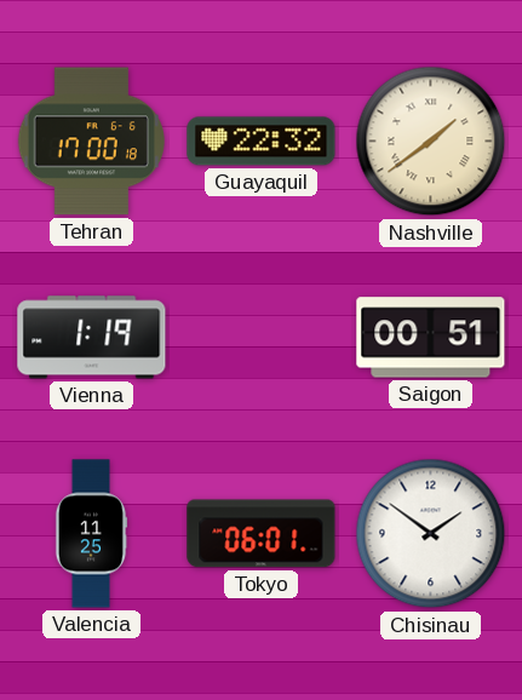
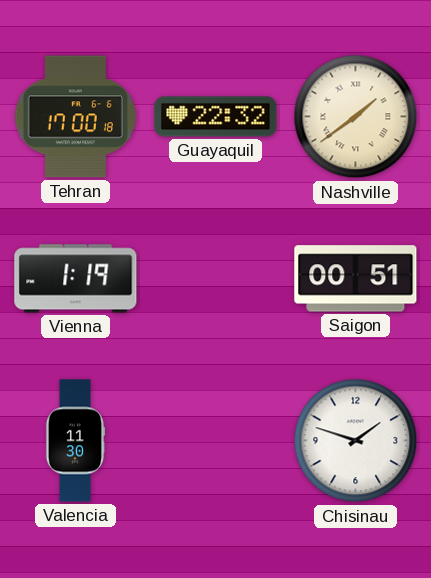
Valencia: 11:25 -> 11:30 (75, 441)
Tokyo: 06:01 -> none (262, 534)
Chisinau: 1:51 -> 1:48 (356, 441)
